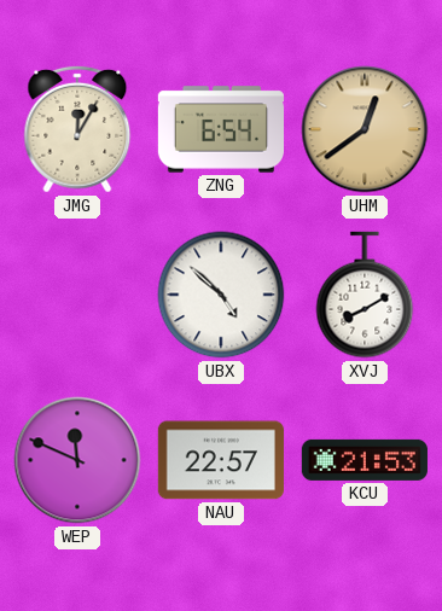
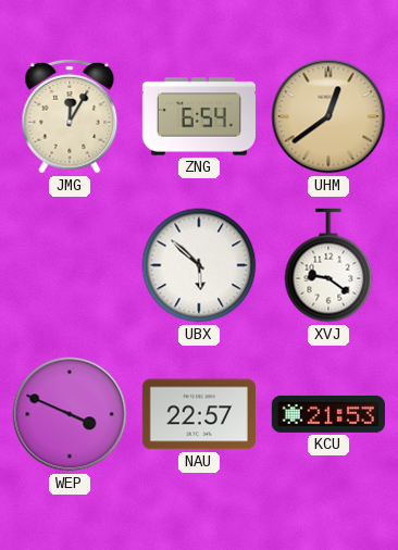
UBX: 4:52 -> 5:52 (199, 265)
XVJ: 8:10 -> 9:21 (328, 265)
WEP: 11:49 -> 3:49 (70, 414)
